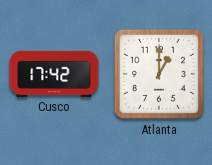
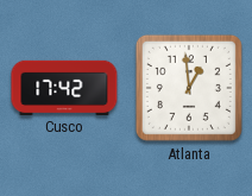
Atlanta: 1:00 -> 12:59 (189, 88)
